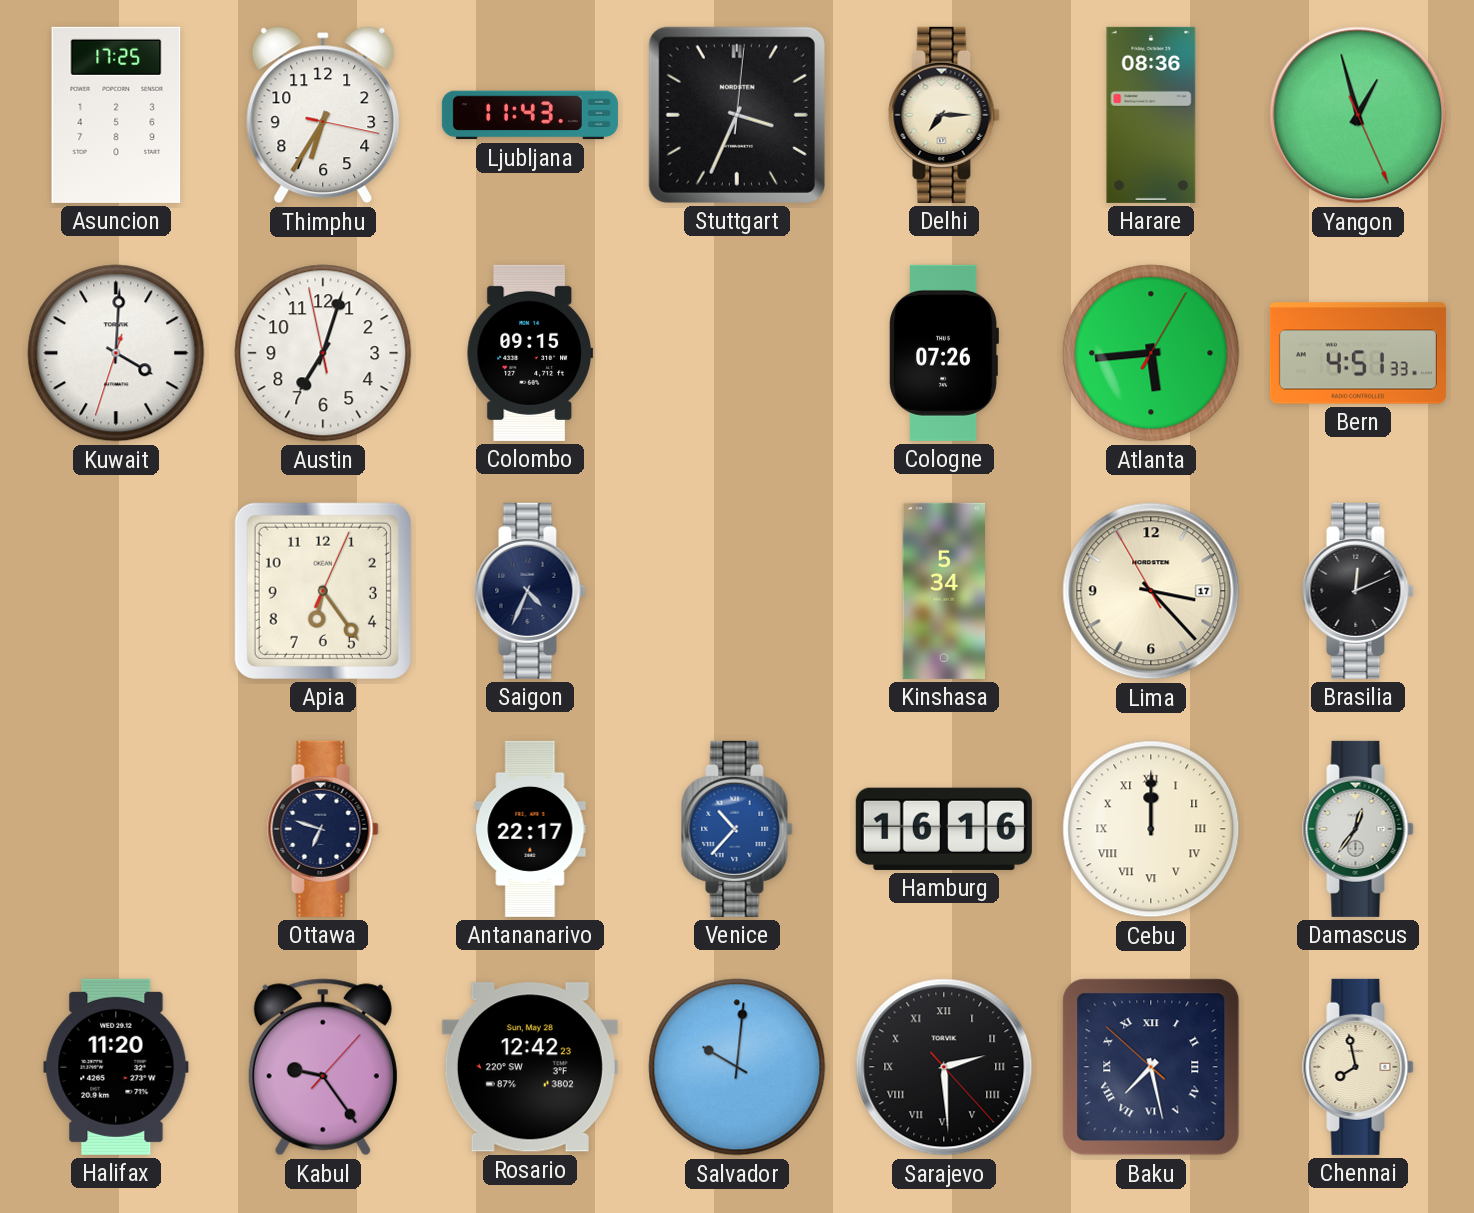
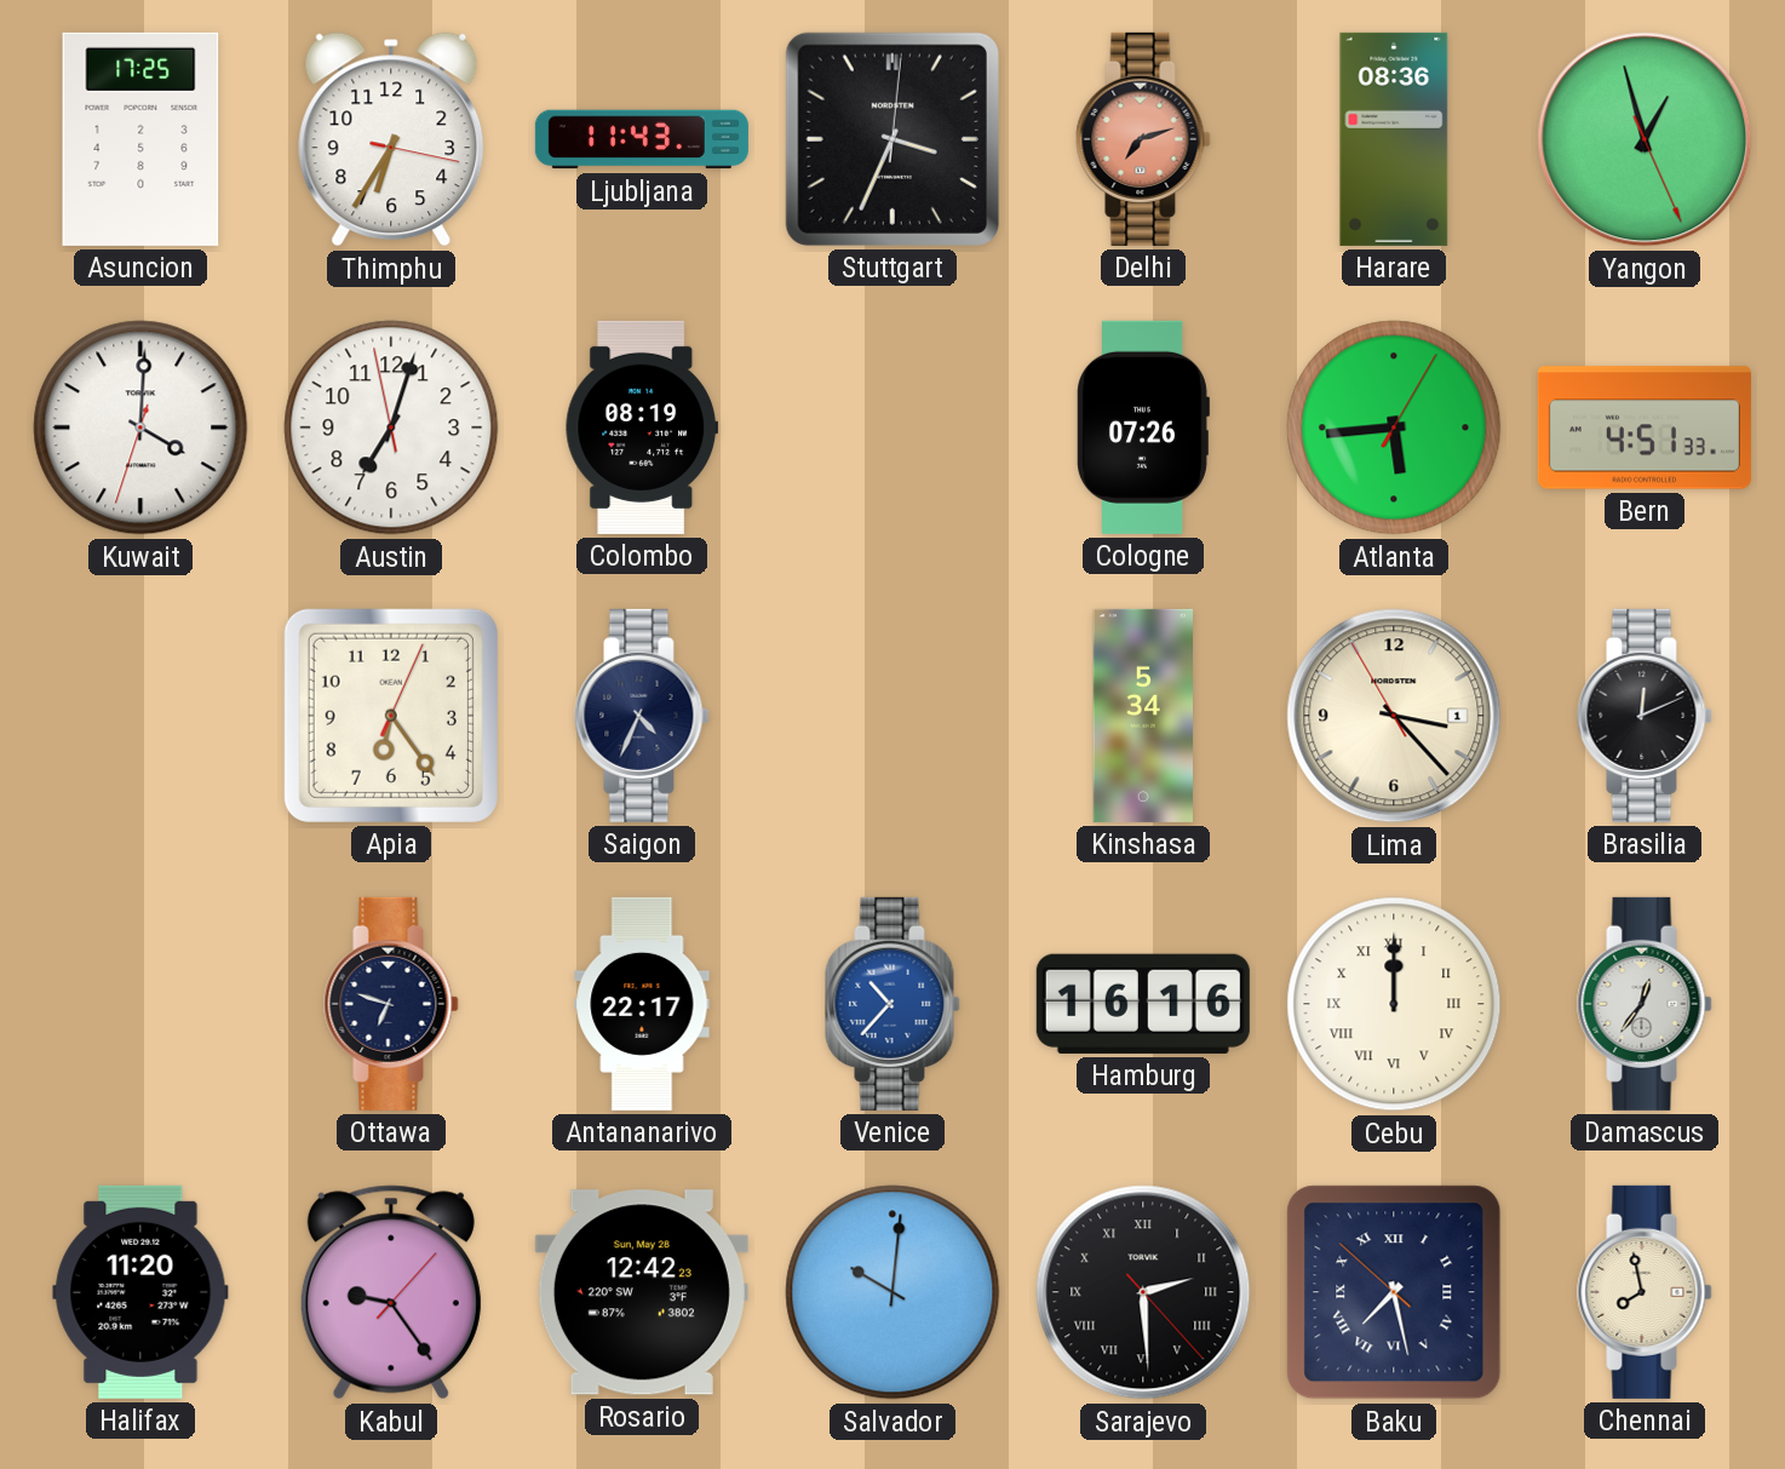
Delhi: 7:15 -> 7:12 (1143, 139)
Delhi dial: cream -> salmon (1143, 139)
Colombo: 09:15 -> 08:19 (641, 427)
Lima date: 17 -> 1 (1394, 716)
